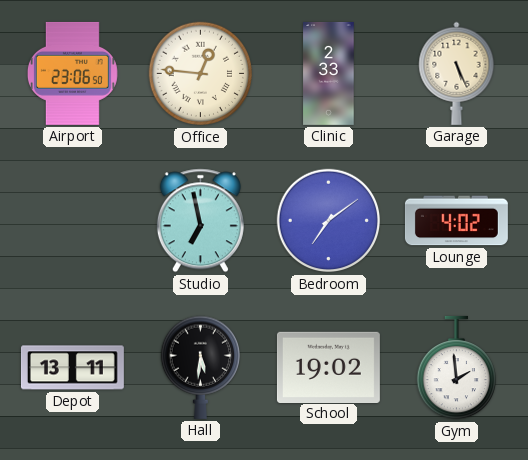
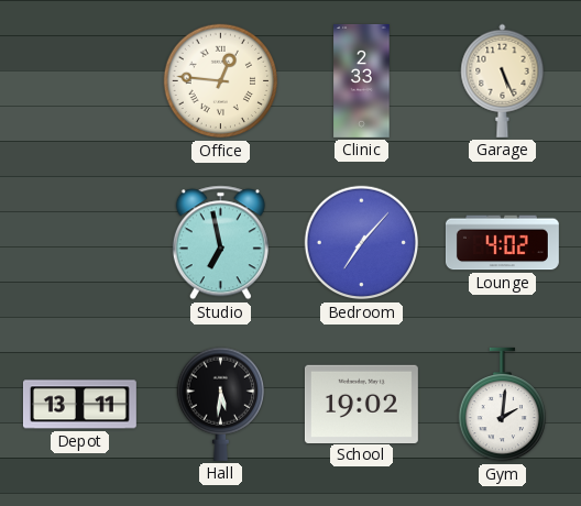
Airport: 23:06 -> none (72, 73)
Bedroom: 7:09 -> 7:07 (362, 243)
Gym: 1:59 -> 2:01 (502, 405)
